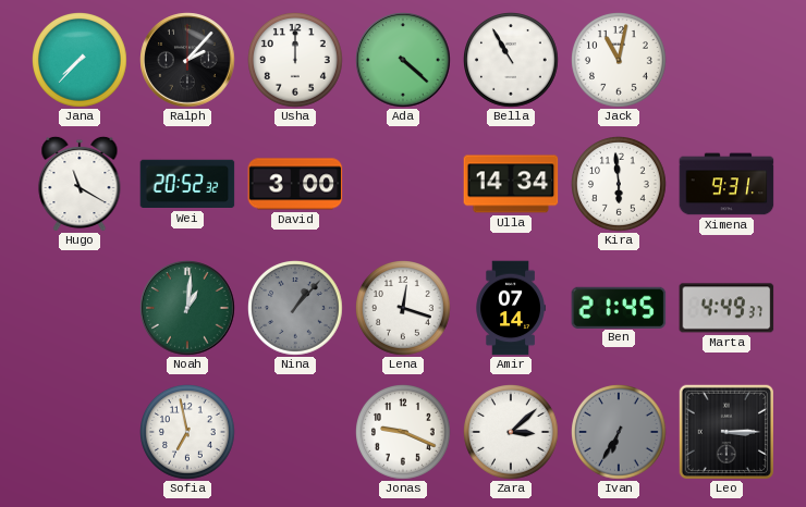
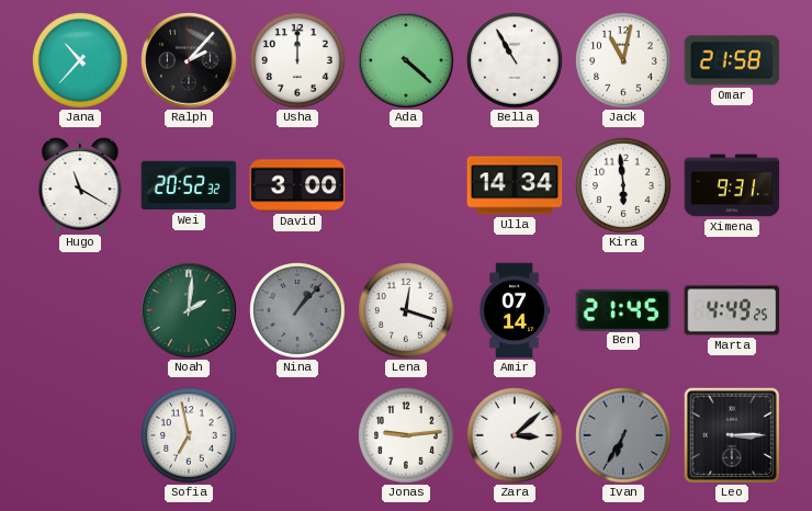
Jana: 7:37 -> 10:37 (81, 61)
Omar: none -> 21:58 (732, 60)
Noah: 1:01 -> 2:01 (189, 310)
Marta: 4:49:37 -> 4:49:25 (732, 310)
Jonas: 9:19 -> 9:14 (407, 436)
